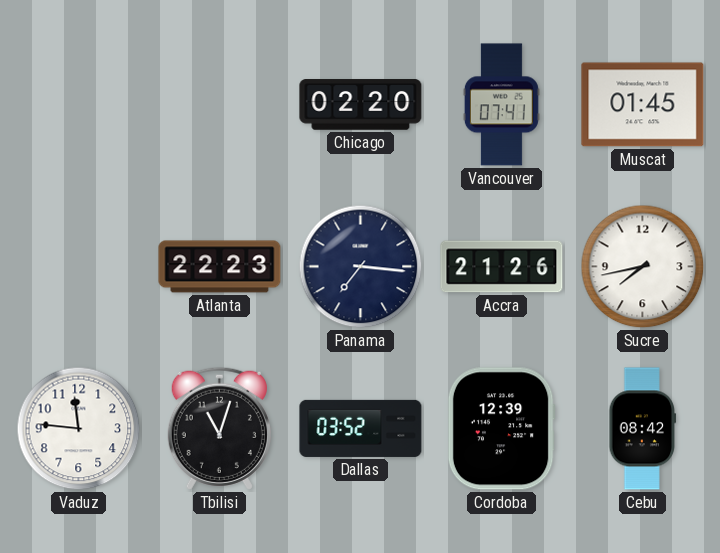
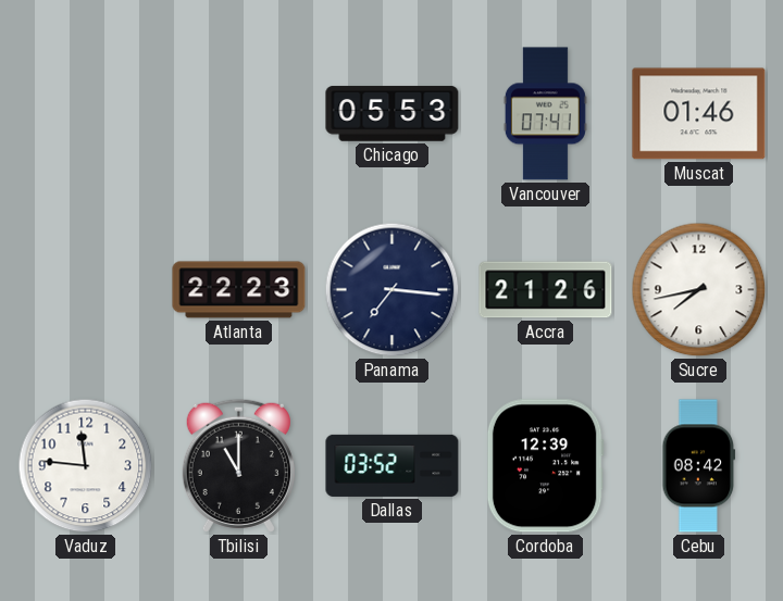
Chicago: 02:20 -> 05:53 (393, 114)
Muscat: 01:45 -> 01:46 (699, 114)
Tbilisi: 11:03 -> 11:00 (238, 465)
